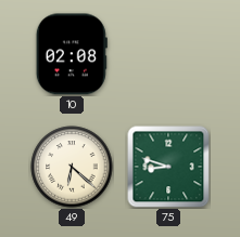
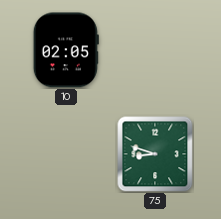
10: 02:08 -> 02:05 (66, 50)
49: 6:22 -> none (72, 167)
